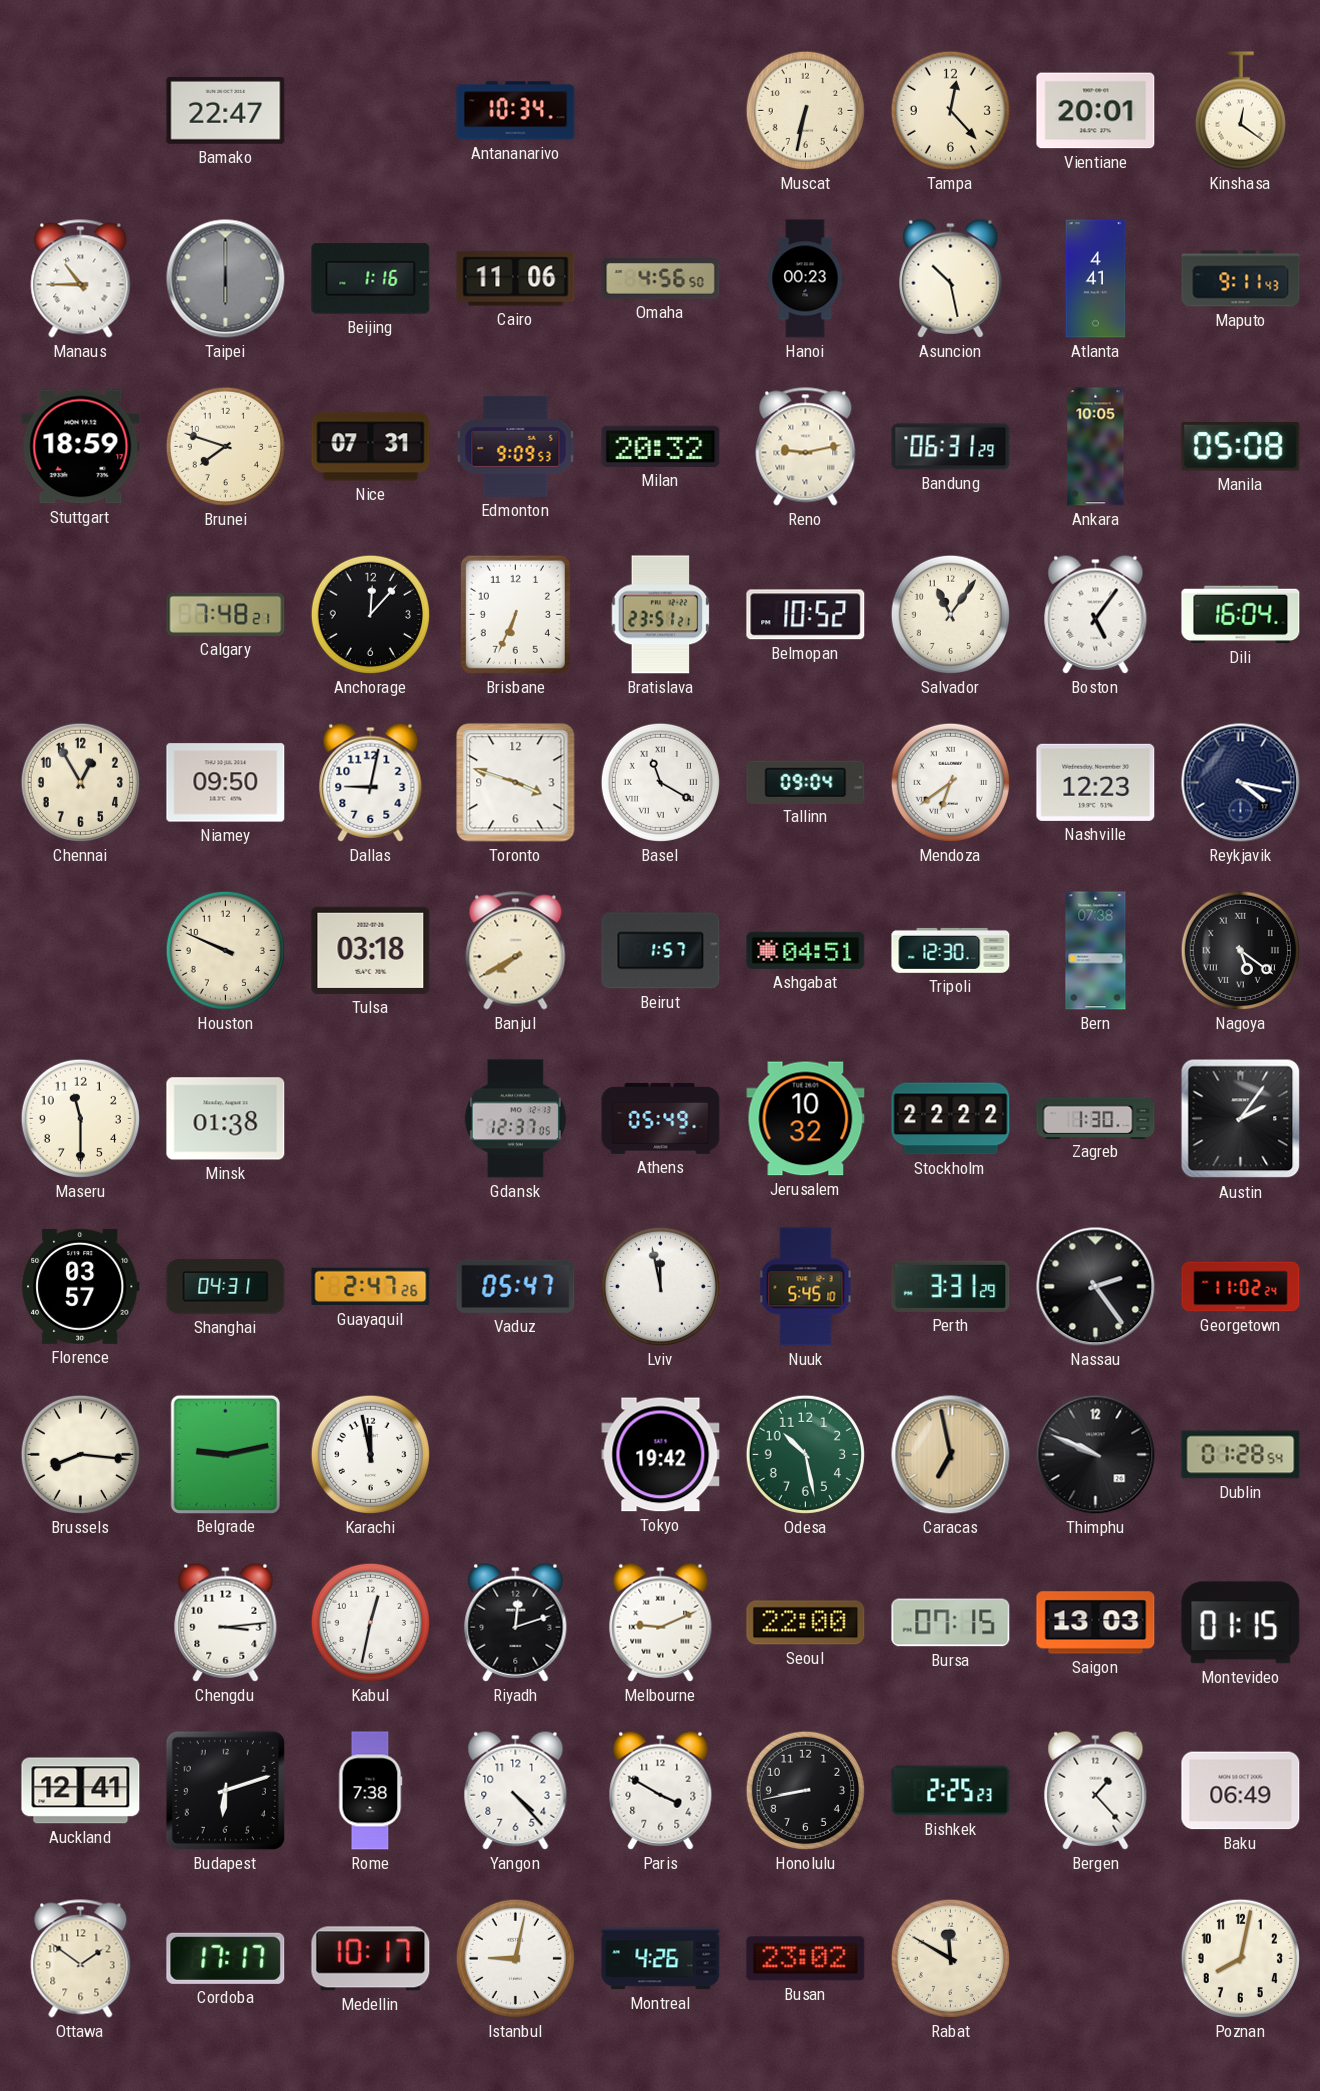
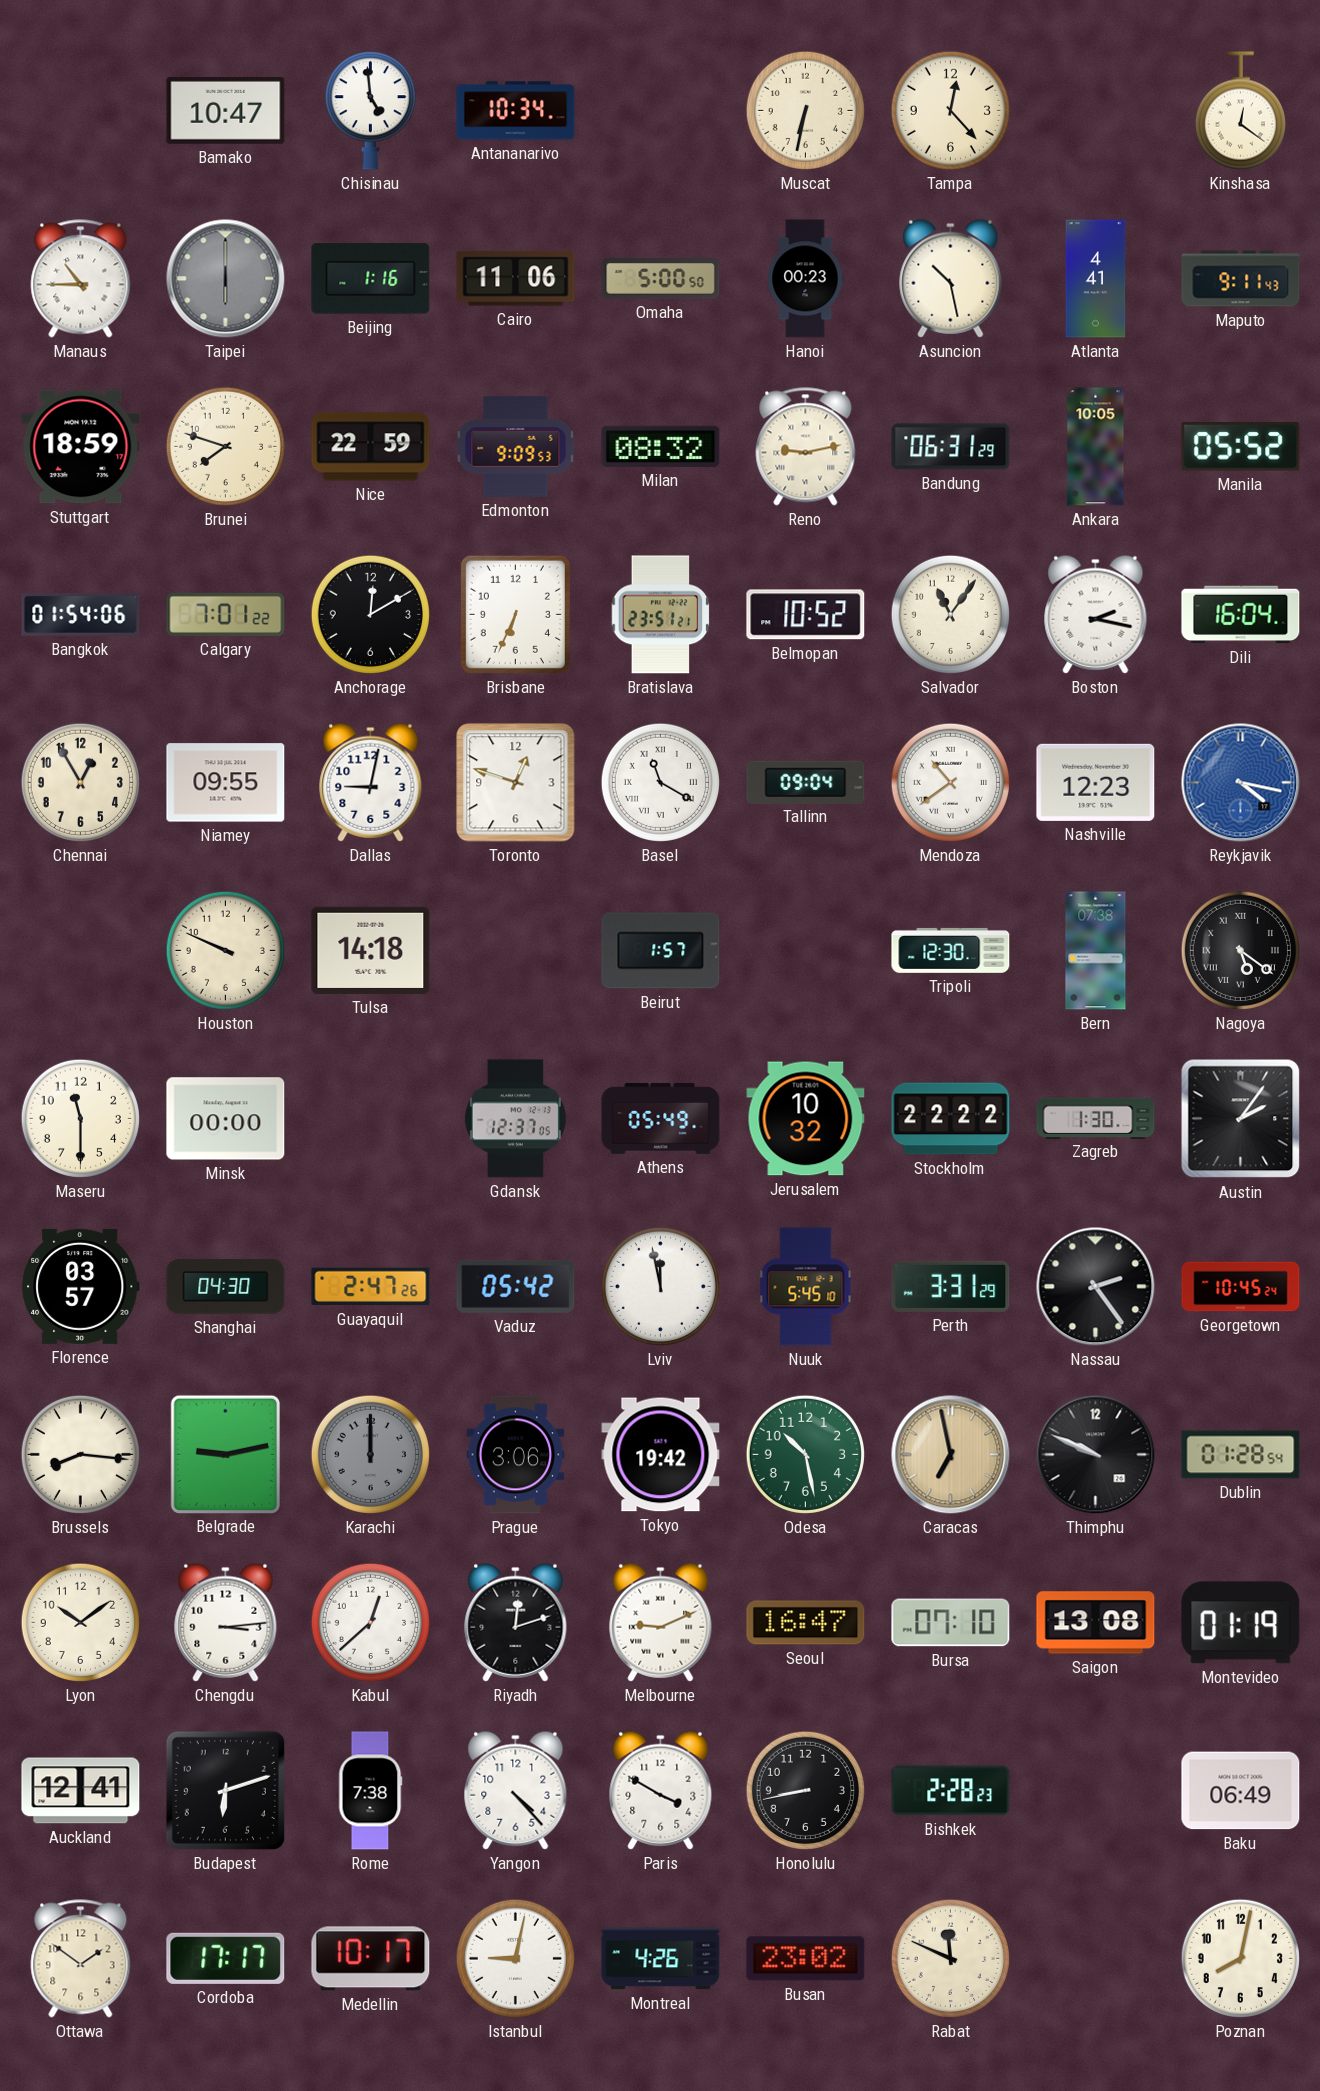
Bamako: 22:47 -> 10:47 (226, 110)
Chisinau: none -> 4:59 (370, 111)
Vientiane: 20:01 -> none (1096, 111)
Omaha: 4:56 -> 5:00 (661, 279)
Nice: 07:31 -> 22:59 (371, 447)
Milan: 20:32 -> 08:32 (661, 446)
Manila: 05:08 -> 05:52 (1241, 447)
Bangkok: none -> 01:54 (81, 614)
Calgary: 7:48 -> 7:01 (226, 614)
Anchorage: 12:07 -> 12:10 (370, 614)
Boston: 5:06 -> 2:17 (1096, 614)
Niamey: 09:50 -> 09:55 (226, 783)
Toronto: 3:48 -> 12:48 (516, 783)
Mendoza: 6:39 -> 10:39 (950, 782)
Reykjavik dial: navy -> blue (1241, 783)
Tulsa: 03:18 -> 14:18 (371, 950)
Banjul: 7:40 -> none (516, 951)
Ashgabat: 04:51 -> none (806, 950)
Minsk: 01:38 -> 00:00 (226, 1119)
Shanghai: 04:31 -> 04:30 (226, 1287)
Vaduz: 05:47 -> 05:42 (516, 1286)
Georgetown: 11:02 -> 10:45 (1241, 1287)
Karachi: 11:58 -> 12:00 (370, 1454)
Karachi dial: white -> grey (370, 1454)
Prague: none -> 3:06 (516, 1455)
Lyon: none -> 10:09 (80, 1622)
Kabul: 12:32 -> 12:38 (370, 1622)
Seoul: 22:00 -> 16:47 (806, 1623)
Bursa: 07:15 -> 07:10 (951, 1623)
Saigon: 13:03 -> 13:08 (1096, 1623)
Montevideo: 01:15 -> 01:19 (1241, 1623)
Bishkek: 2:25 -> 2:28 (951, 1791)
Bergen: 1:23 -> none (1096, 1790)
Rabat: 11:50 -> 11:49 (950, 1958)
